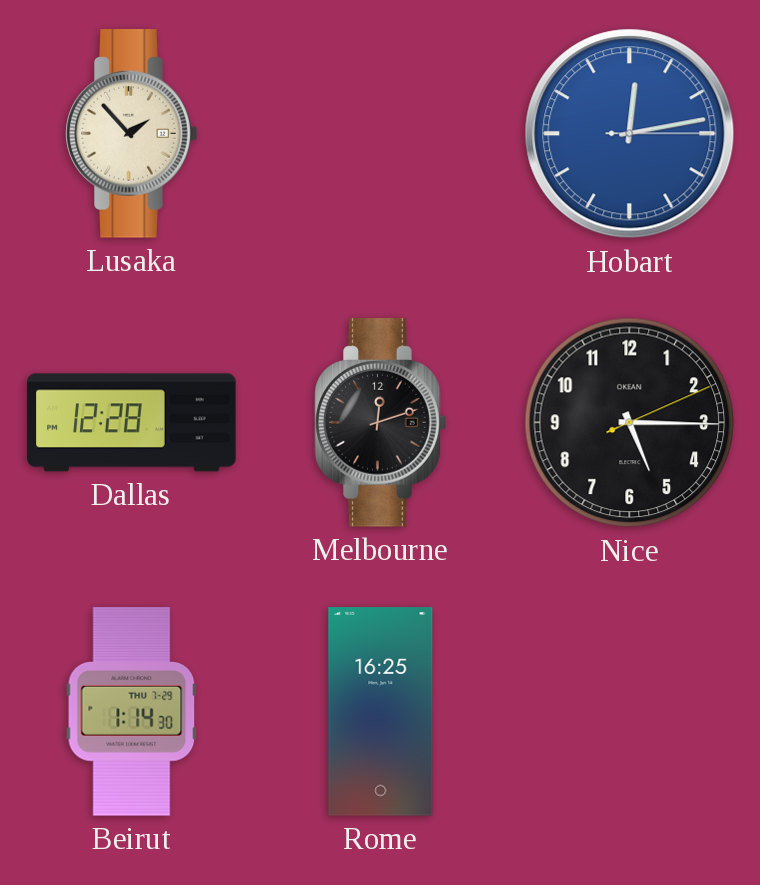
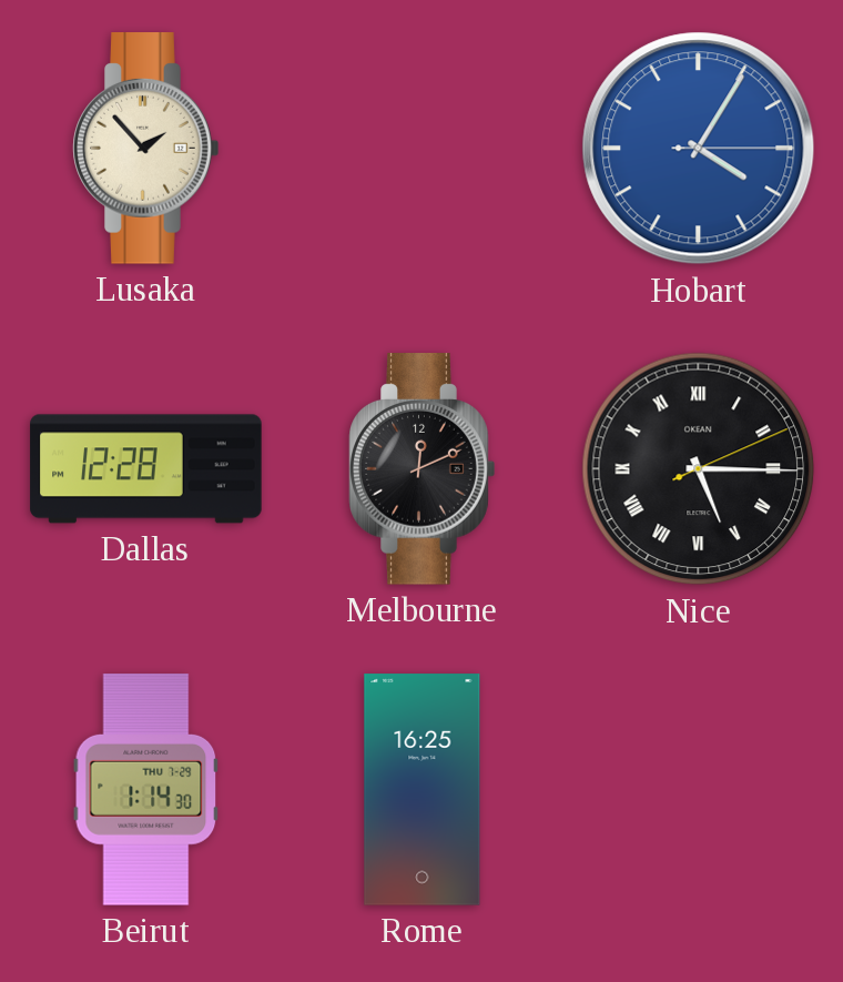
Hobart: 12:13 -> 4:05 (699, 149)
Melbourne: 12:12 -> 12:11 (423, 469)
Nice numerals: Arabic -> Roman (699, 469)
